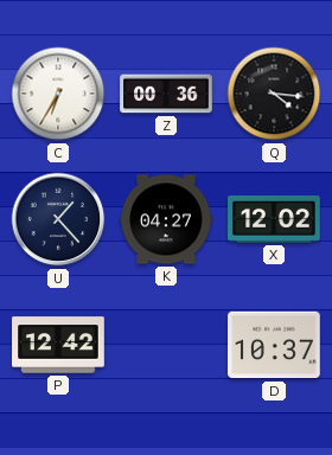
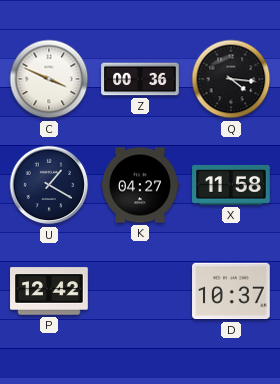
C: 6:35 -> 3:49 (49, 79)
U: 1:23 -> 1:20 (49, 185)
X: 12:02 -> 11:58 (231, 186)
